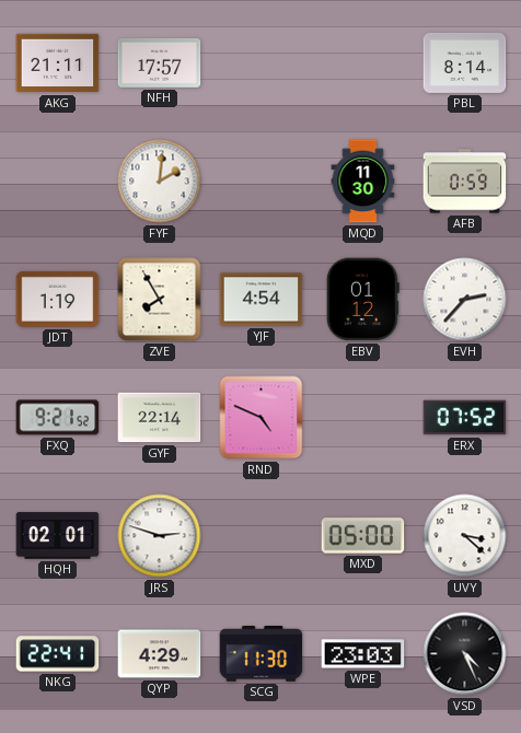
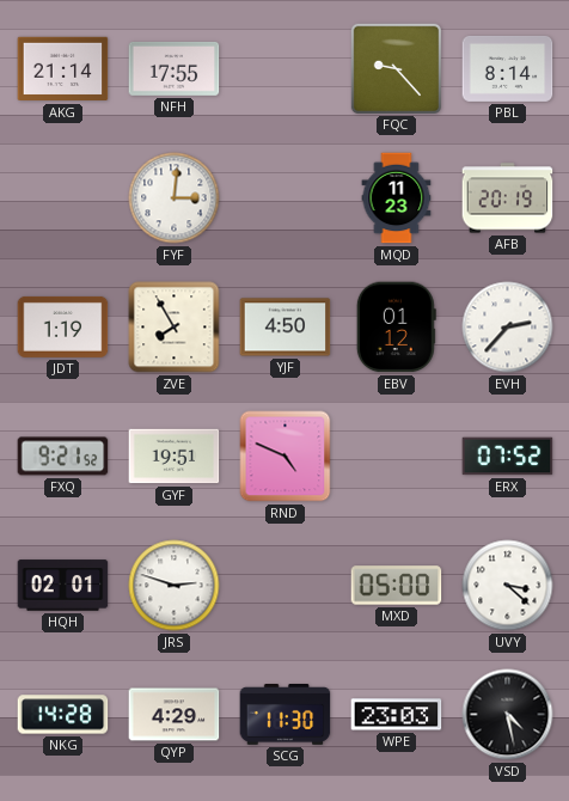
AKG: 21:11 -> 21:14 (63, 69)
NFH: 17:57 -> 17:55 (175, 68)
FQC: none -> 9:23 (396, 68)
FYF: 2:01 -> 3:01 (175, 198)
MQD: 11:30 -> 11:23 (397, 198)
AFB: 0:59 -> 20:19 (508, 198)
YJF: 4:54 -> 4:50 (286, 328)
GYF: 22:14 -> 19:51 (175, 457)
NKG: 22:41 -> 14:28 (63, 715)
VSD: 4:26 -> 4:28 (508, 715)
